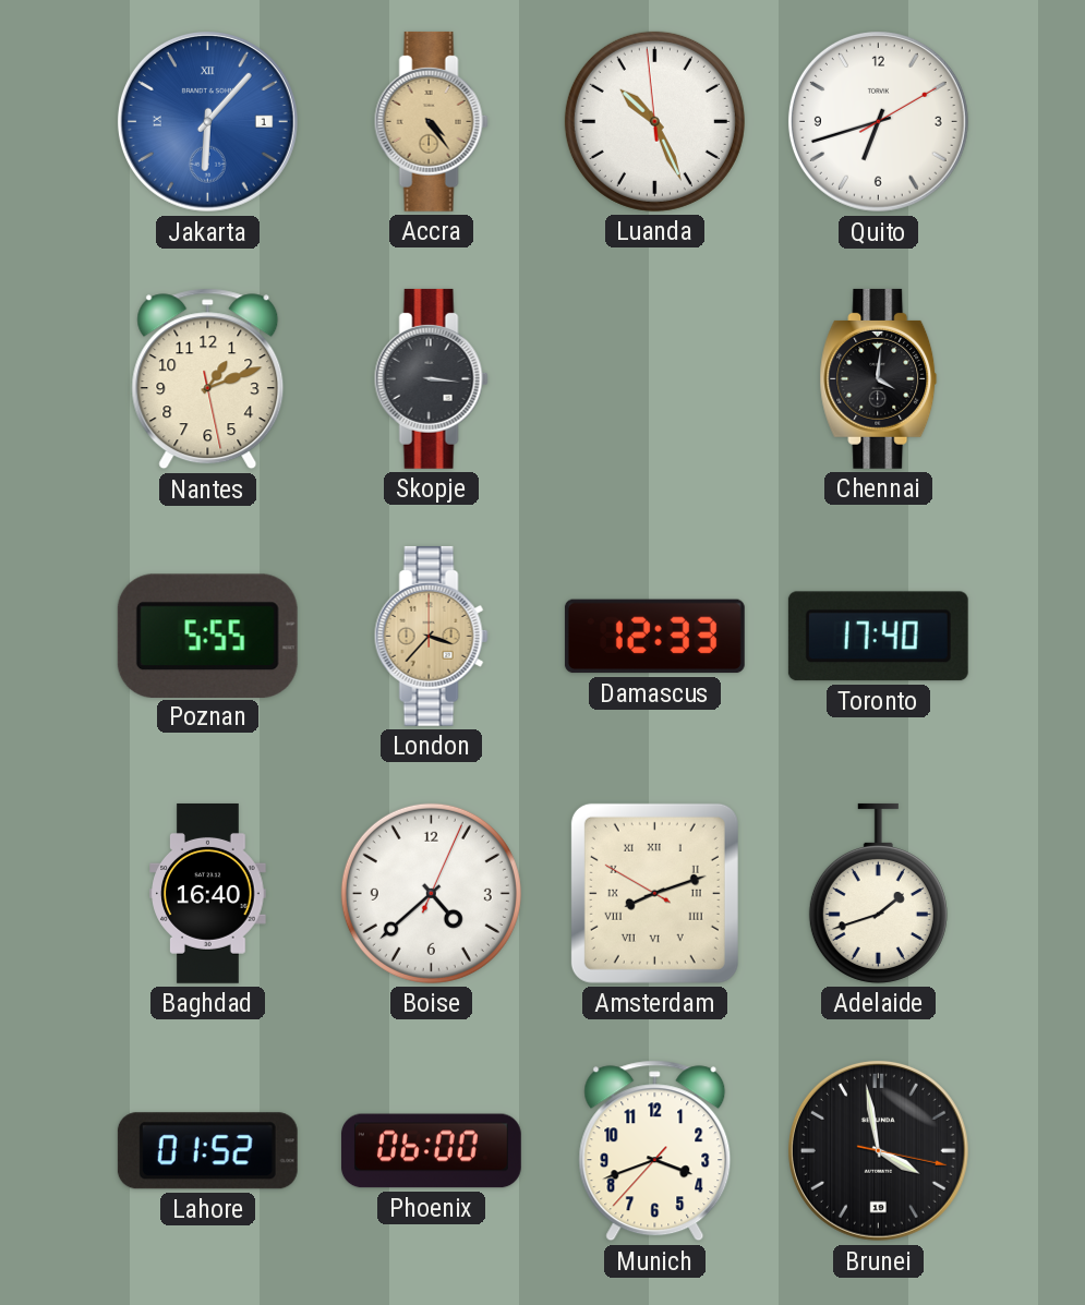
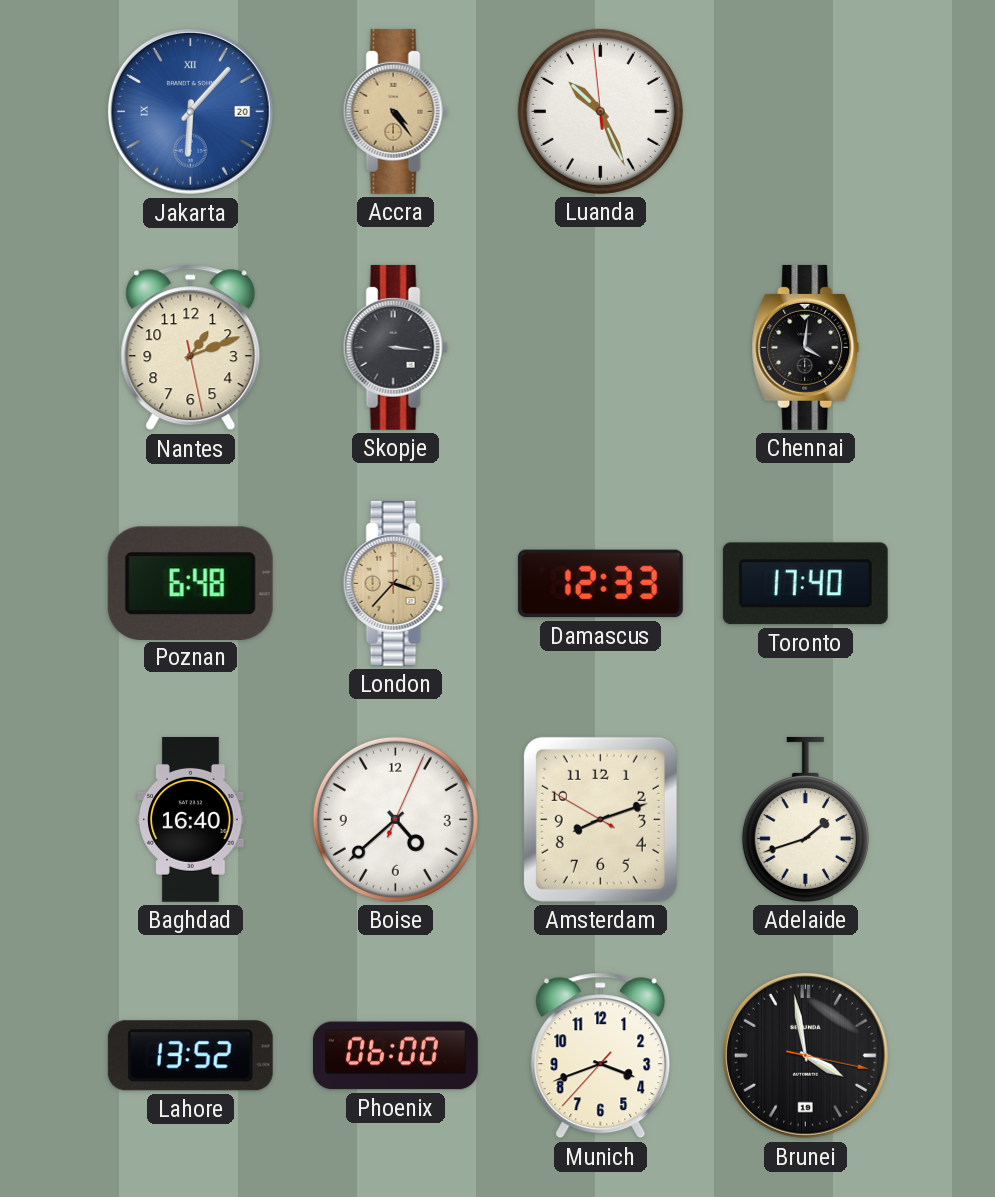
Jakarta date: 1 -> 20 (190, 111)
Quito: 6:42 -> none (878, 121)
Poznan: 5:55 -> 6:48 (190, 583)
Amsterdam numerals: Roman -> Arabic (600, 819)
Lahore: 01:52 -> 13:52 (190, 1056)
